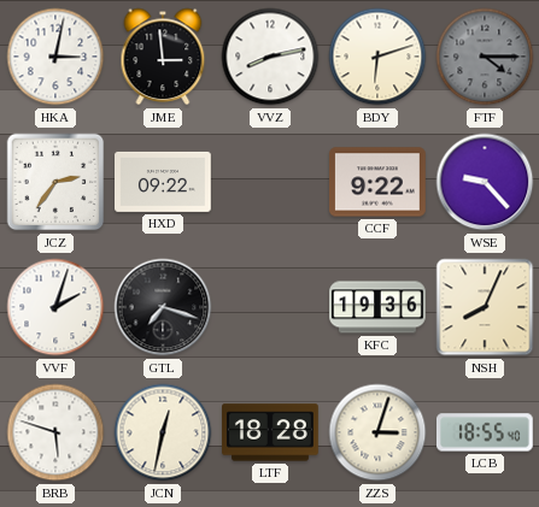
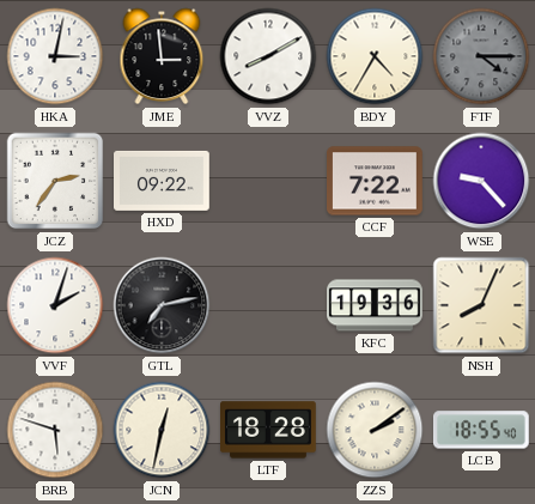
VVZ: 8:13 -> 8:10 (268, 56)
BDY: 6:12 -> 4:35 (375, 56)
CCF: 9:22 -> 7:22 (376, 181)
GTL: 7:18 -> 7:13 (162, 305)
ZZS: 3:03 -> 2:09 (375, 430)
